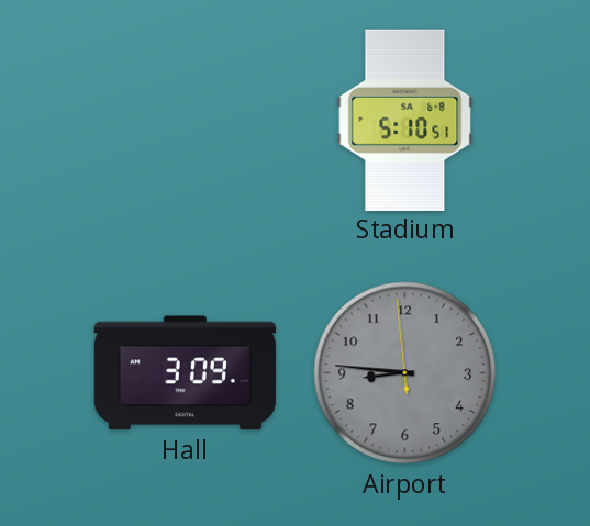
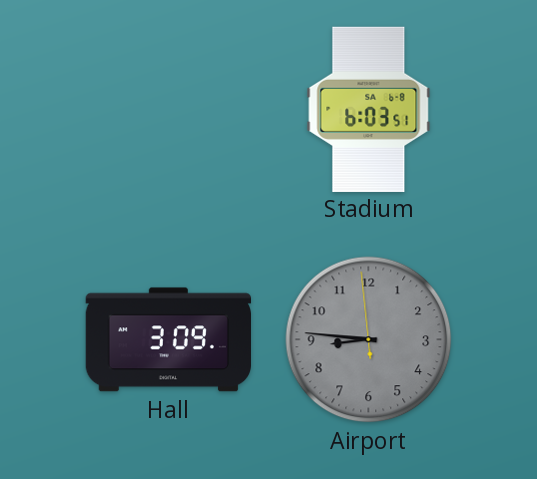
Stadium: 5:10 -> 6:03 (369, 109)
